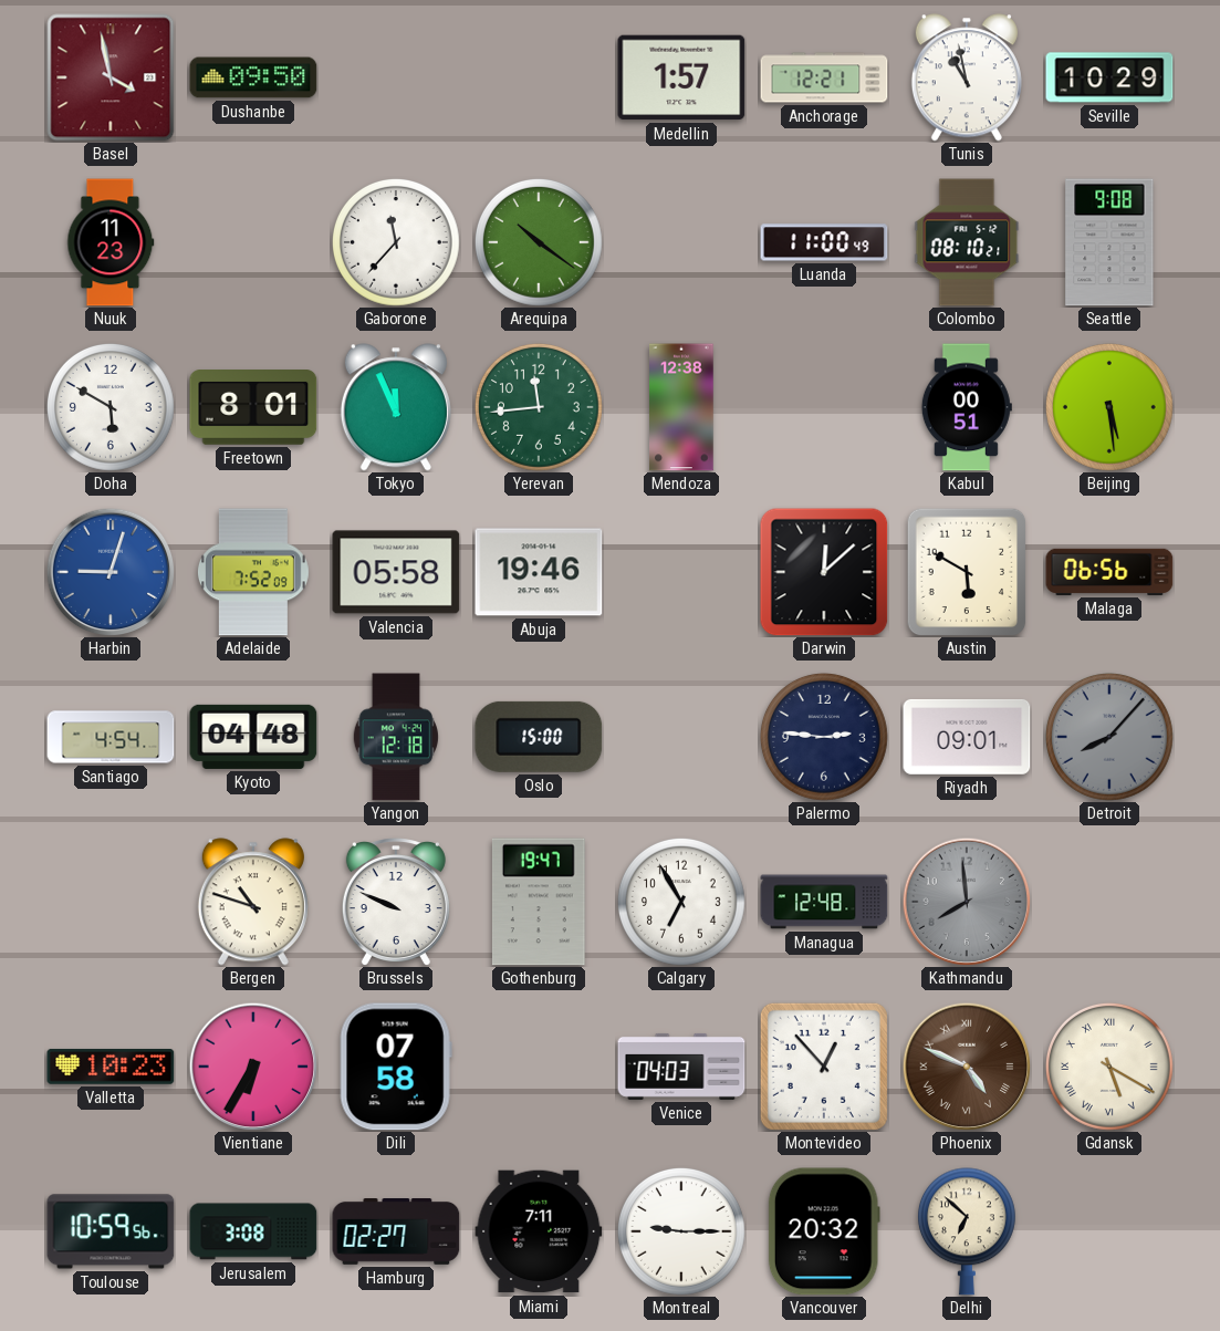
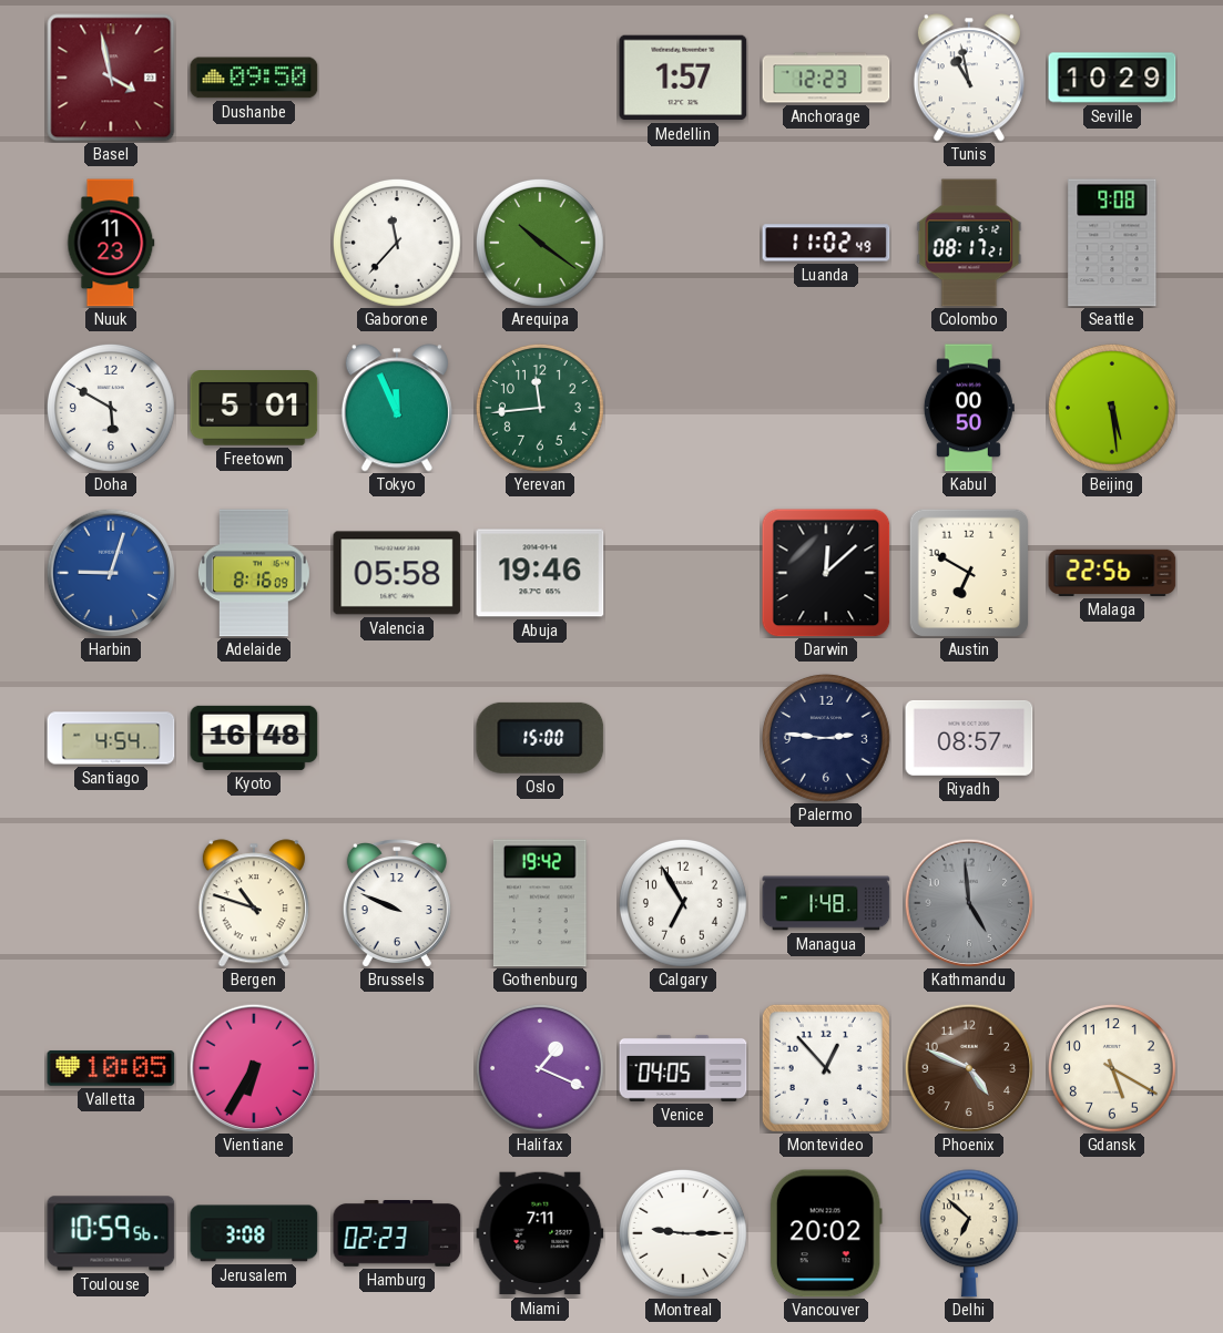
Anchorage: 12:21 -> 12:23 (826, 78)
Luanda: 11:00 -> 11:02 (826, 243)
Colombo: 08:10 -> 08:17 (969, 243)
Freetown: 8:01 -> 5:01 (254, 409)
Mendoza: 12:38 -> none (681, 407)
Kabul: 00:51 -> 00:50 (969, 408)
Adelaide: 7:52 -> 8:16 (254, 573)
Austin: 5:50 -> 6:50 (969, 573)
Malaga: 06:56 -> 22:56 (1112, 573)
Kyoto: 04:48 -> 16:48 (254, 738)
Yangon: 12:18 -> none (396, 737)
Riyadh: 09:01 -> 08:57 (969, 738)
Detroit: 8:07 -> none (1109, 737)
Gothenburg: 19:47 -> 19:42 (540, 903)
Managua: 12:48 -> 1:48 (826, 903)
Kathmandu: 7:59 -> 4:59 (969, 903)
Valletta: 10:23 -> 10:05 (111, 1068)
Dili: 07:58 -> none (396, 1067)
Halifax: none -> 1:19 (540, 1068)
Venice: 04:03 -> 04:05 (683, 1068)
Phoenix numerals: Roman -> Arabic (969, 1068)
Gdansk numerals: Roman -> Arabic (1112, 1068)
Hamburg: 02:27 -> 02:23 (397, 1234)
Vancouver: 20:32 -> 20:02 (826, 1233)
